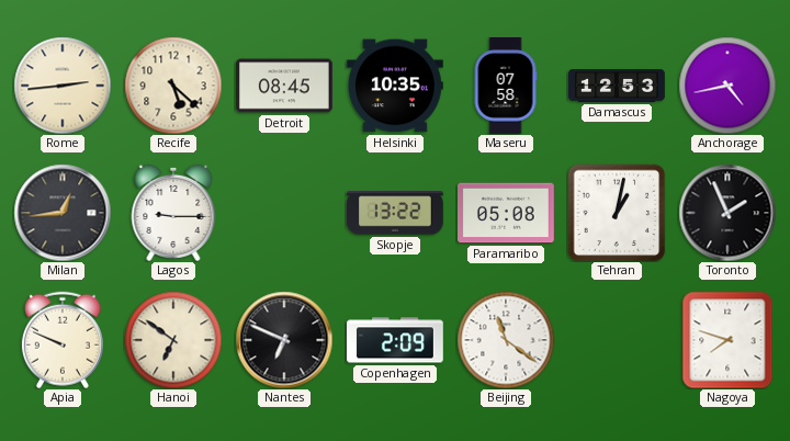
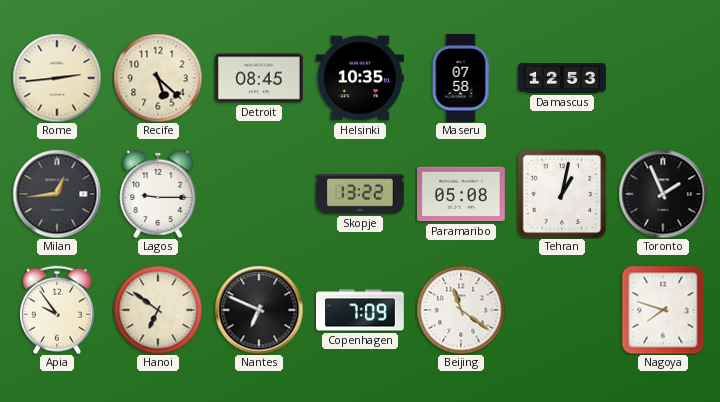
Anchorage: 4:43 -> none (727, 86)
Apia: 9:49 -> 9:54 (57, 310)
Copenhagen: 2:09 -> 7:09 (361, 310)
